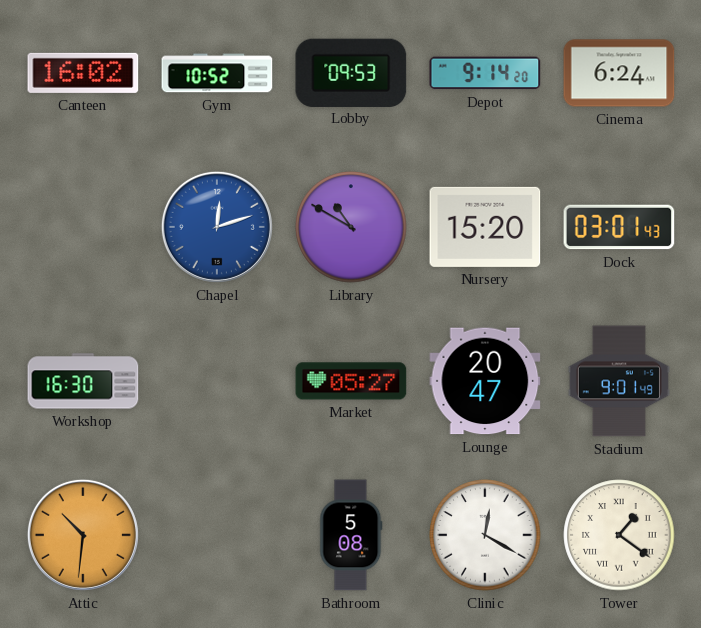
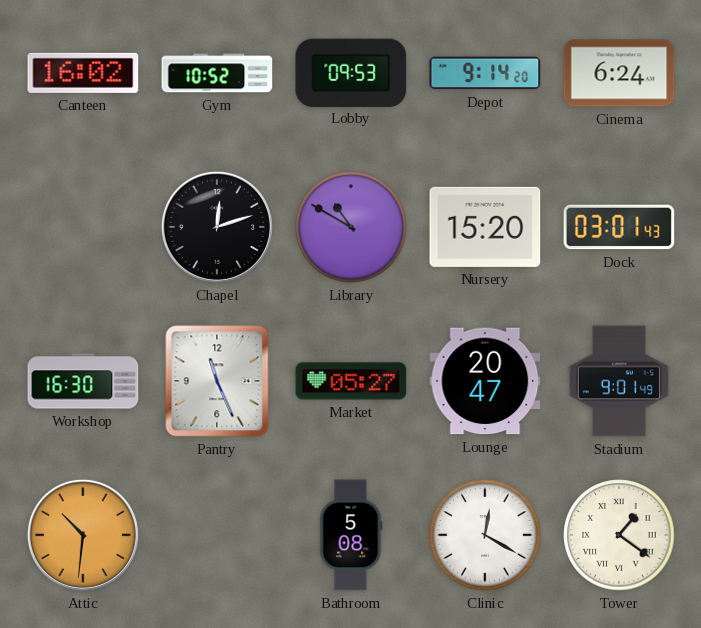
Chapel dial: blue -> black (217, 227)
Pantry: none -> 11:26 (217, 381)
